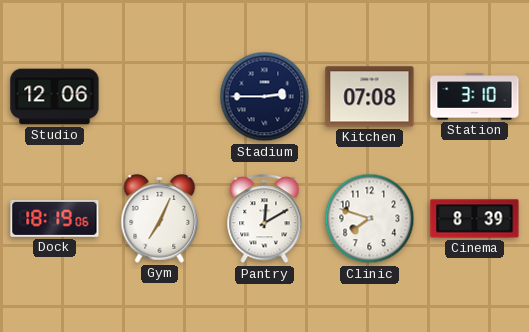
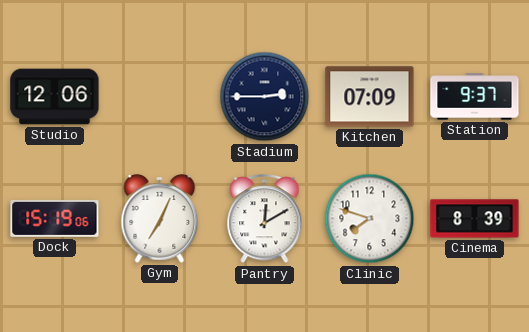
Kitchen: 07:08 -> 07:09 (370, 97)
Station: 3:10 -> 9:37 (475, 97)
Dock: 18:19 -> 15:19 (55, 218)
